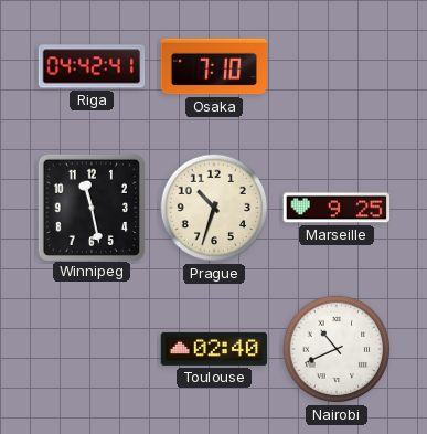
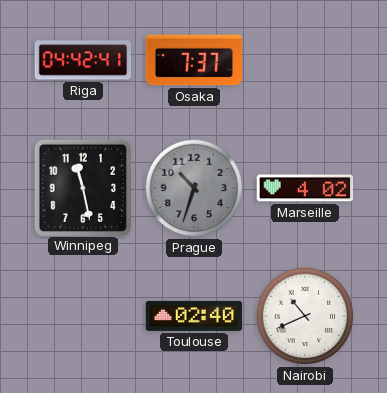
Osaka: 7:10 -> 7:37 (194, 60)
Prague dial: cream -> grey (194, 188)
Marseille: 9:25 -> 4:02 (305, 188)
